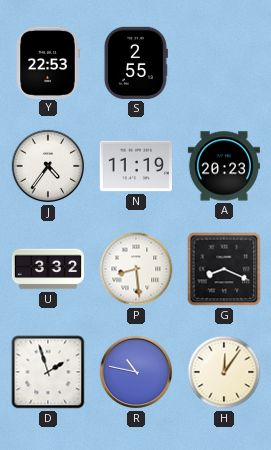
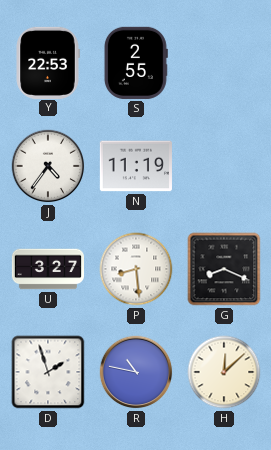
A: 20:23 -> none (223, 166)
U: 3:32 -> 3:27 (47, 269)
H: 12:06 -> 12:08 (224, 372)
